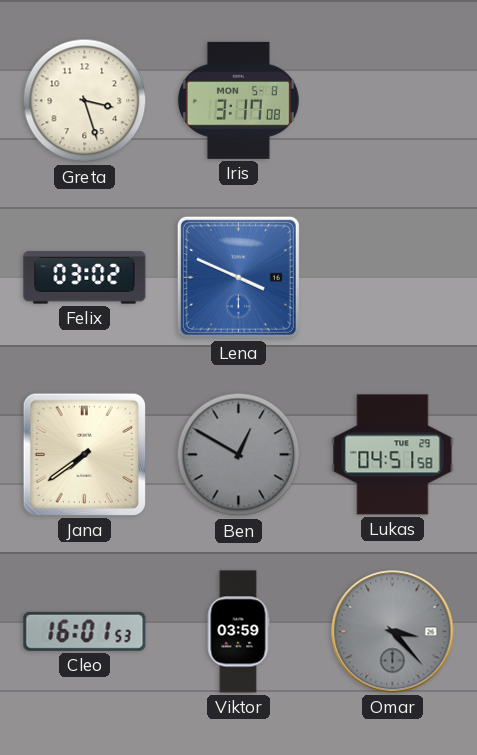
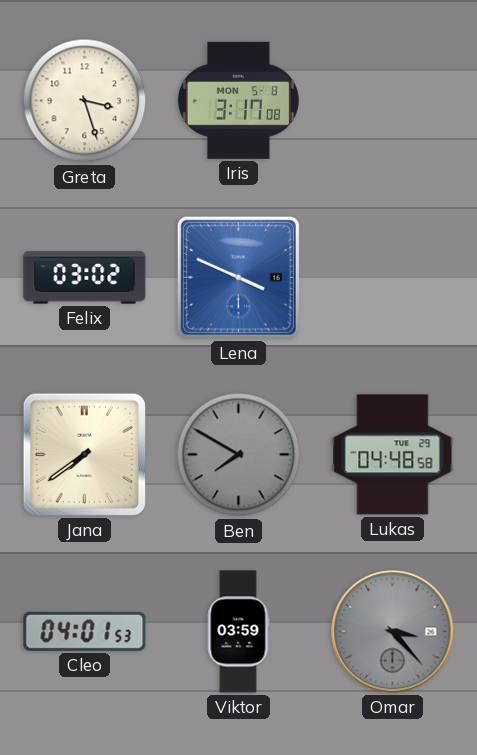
Ben: 12:50 -> 7:50 (239, 455)
Lukas: 04:51 -> 04:48 (393, 455)
Cleo: 16:01 -> 04:01 (85, 631)
